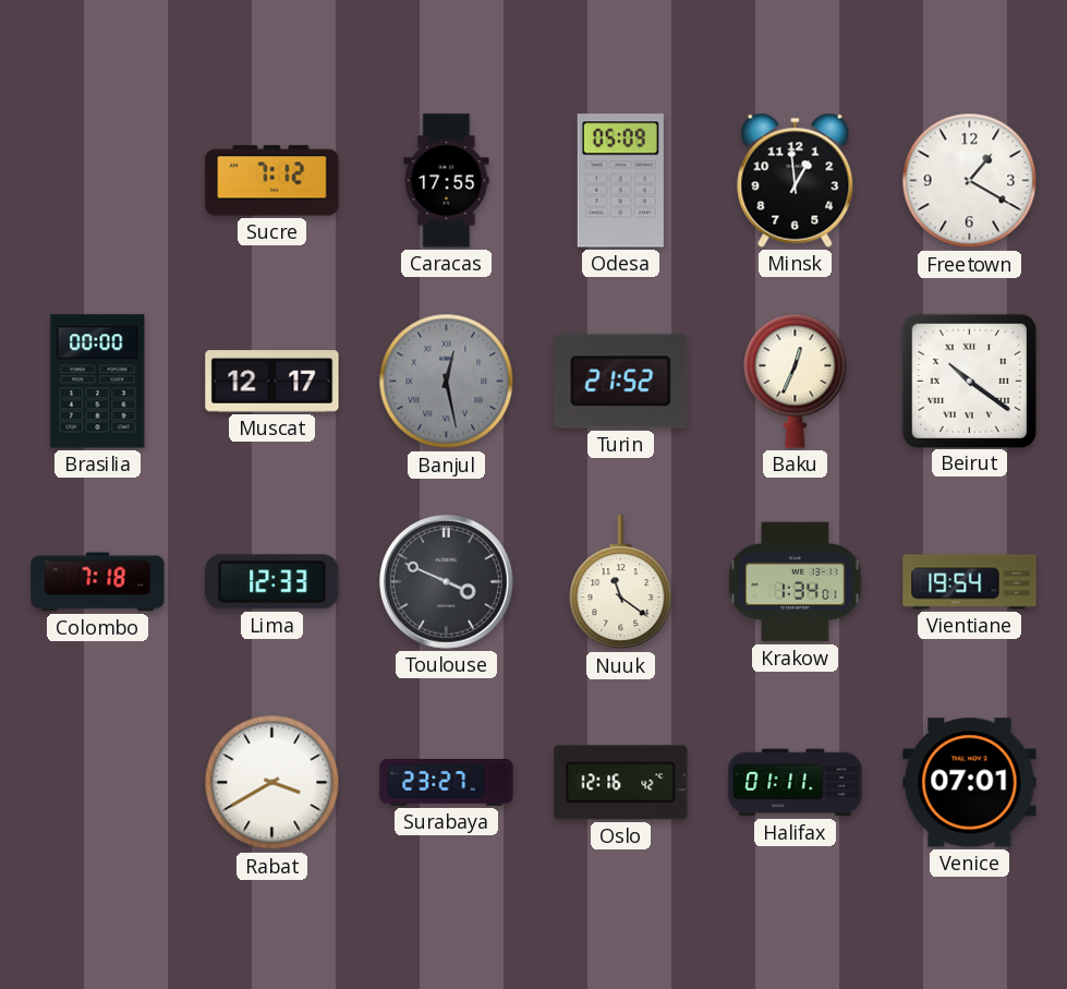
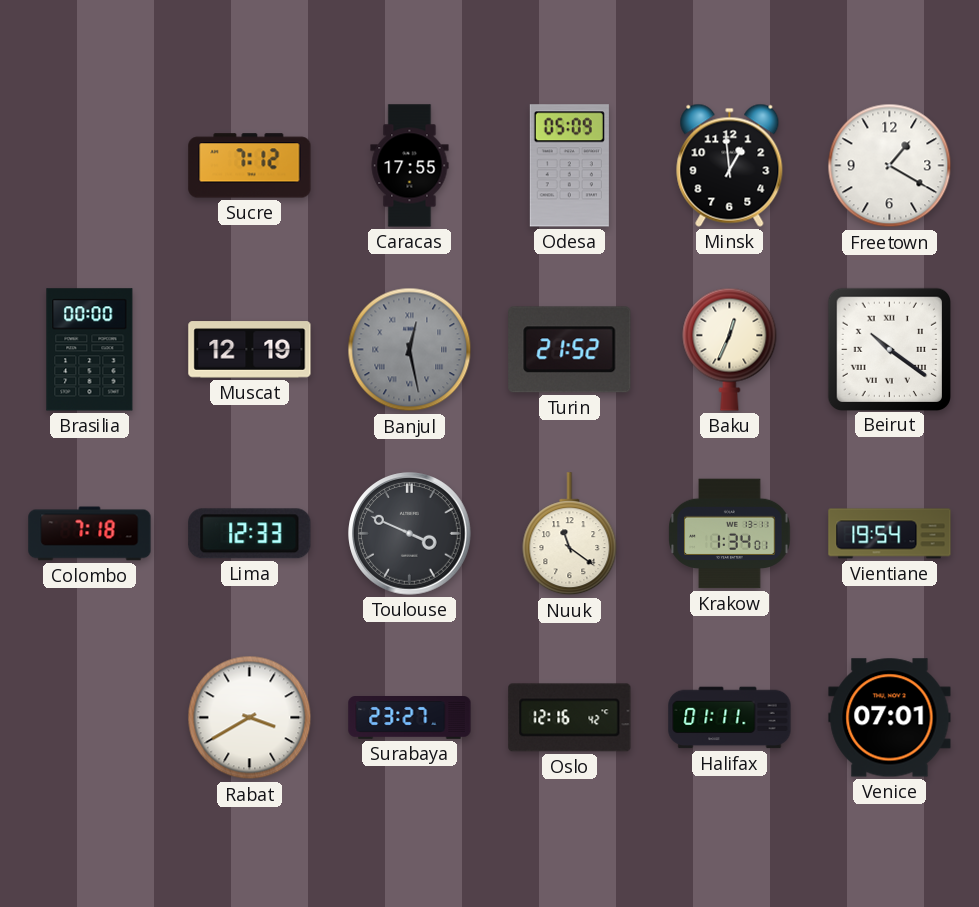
Muscat: 12:17 -> 12:19 (250, 350)
